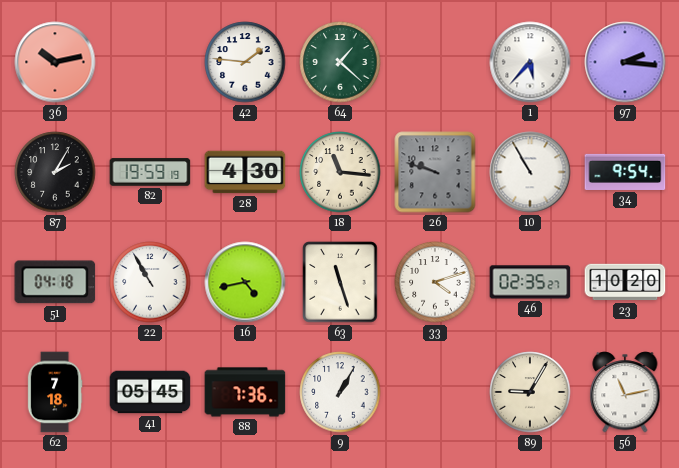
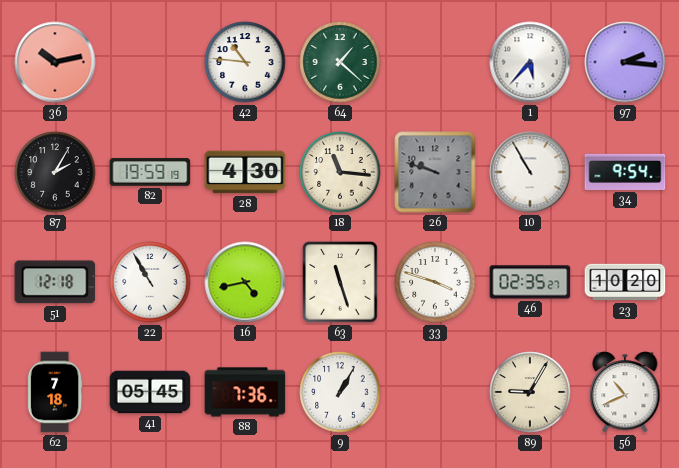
42: 1:46 -> 10:46 (245, 62)
51: 04:18 -> 12:18 (55, 282)
33: 4:12 -> 3:48 (435, 282)
56: 11:13 -> 10:41 (625, 392)
